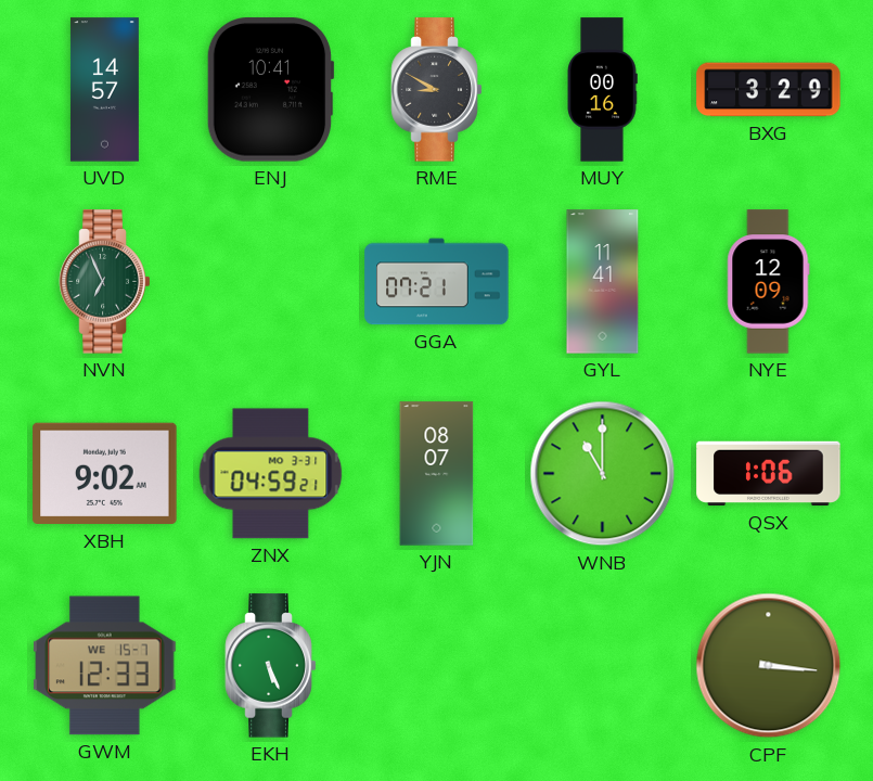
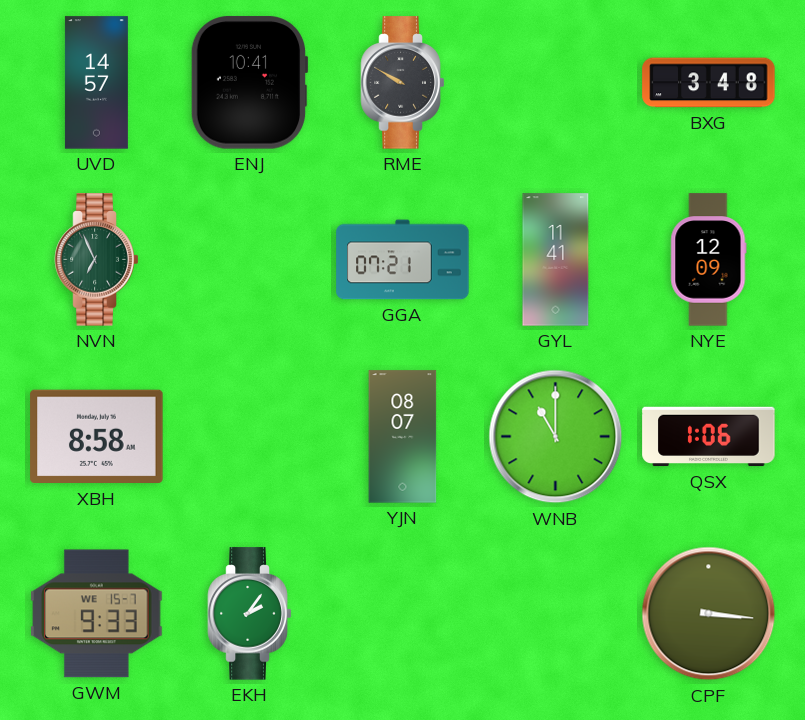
RME: 8:50 -> 9:50 (403, 83)
MUY: 00:16 -> none (602, 90)
BXG: 3:29 -> 3:48 (709, 83)
XBH: 9:02 -> 8:58 (97, 437)
ZNX: 04:59 -> none (271, 474)
GWM: 12:33 -> 9:33 (97, 614)
EKH: 5:26 -> 2:06 (250, 614)
